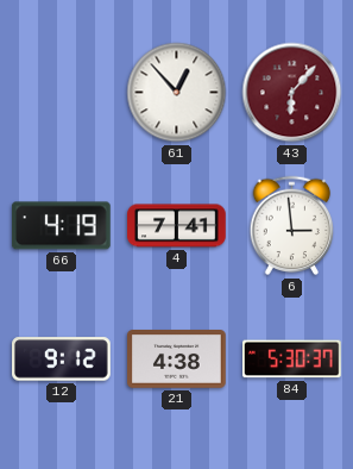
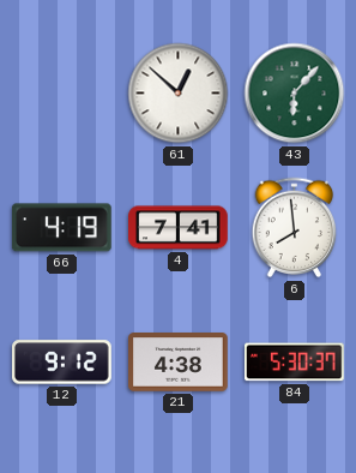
61: 12:53 -> 12:52 (179, 94)
43 dial: burgundy -> green (295, 94)
6: 2:59 -> 7:59 (295, 228)
